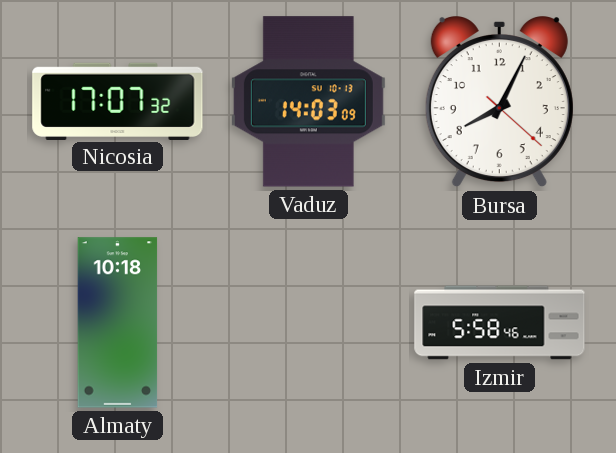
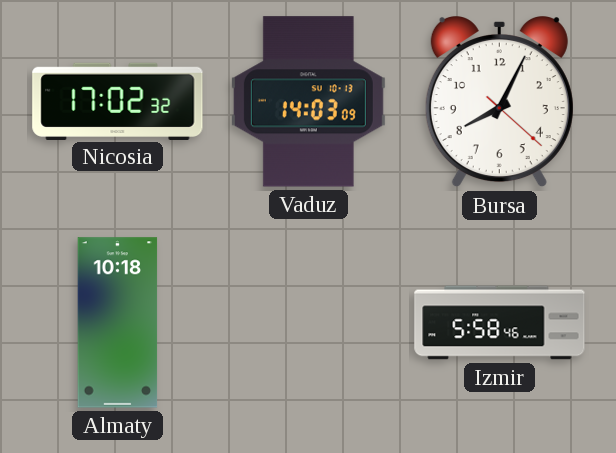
Nicosia: 17:07 -> 17:02 (118, 101)
